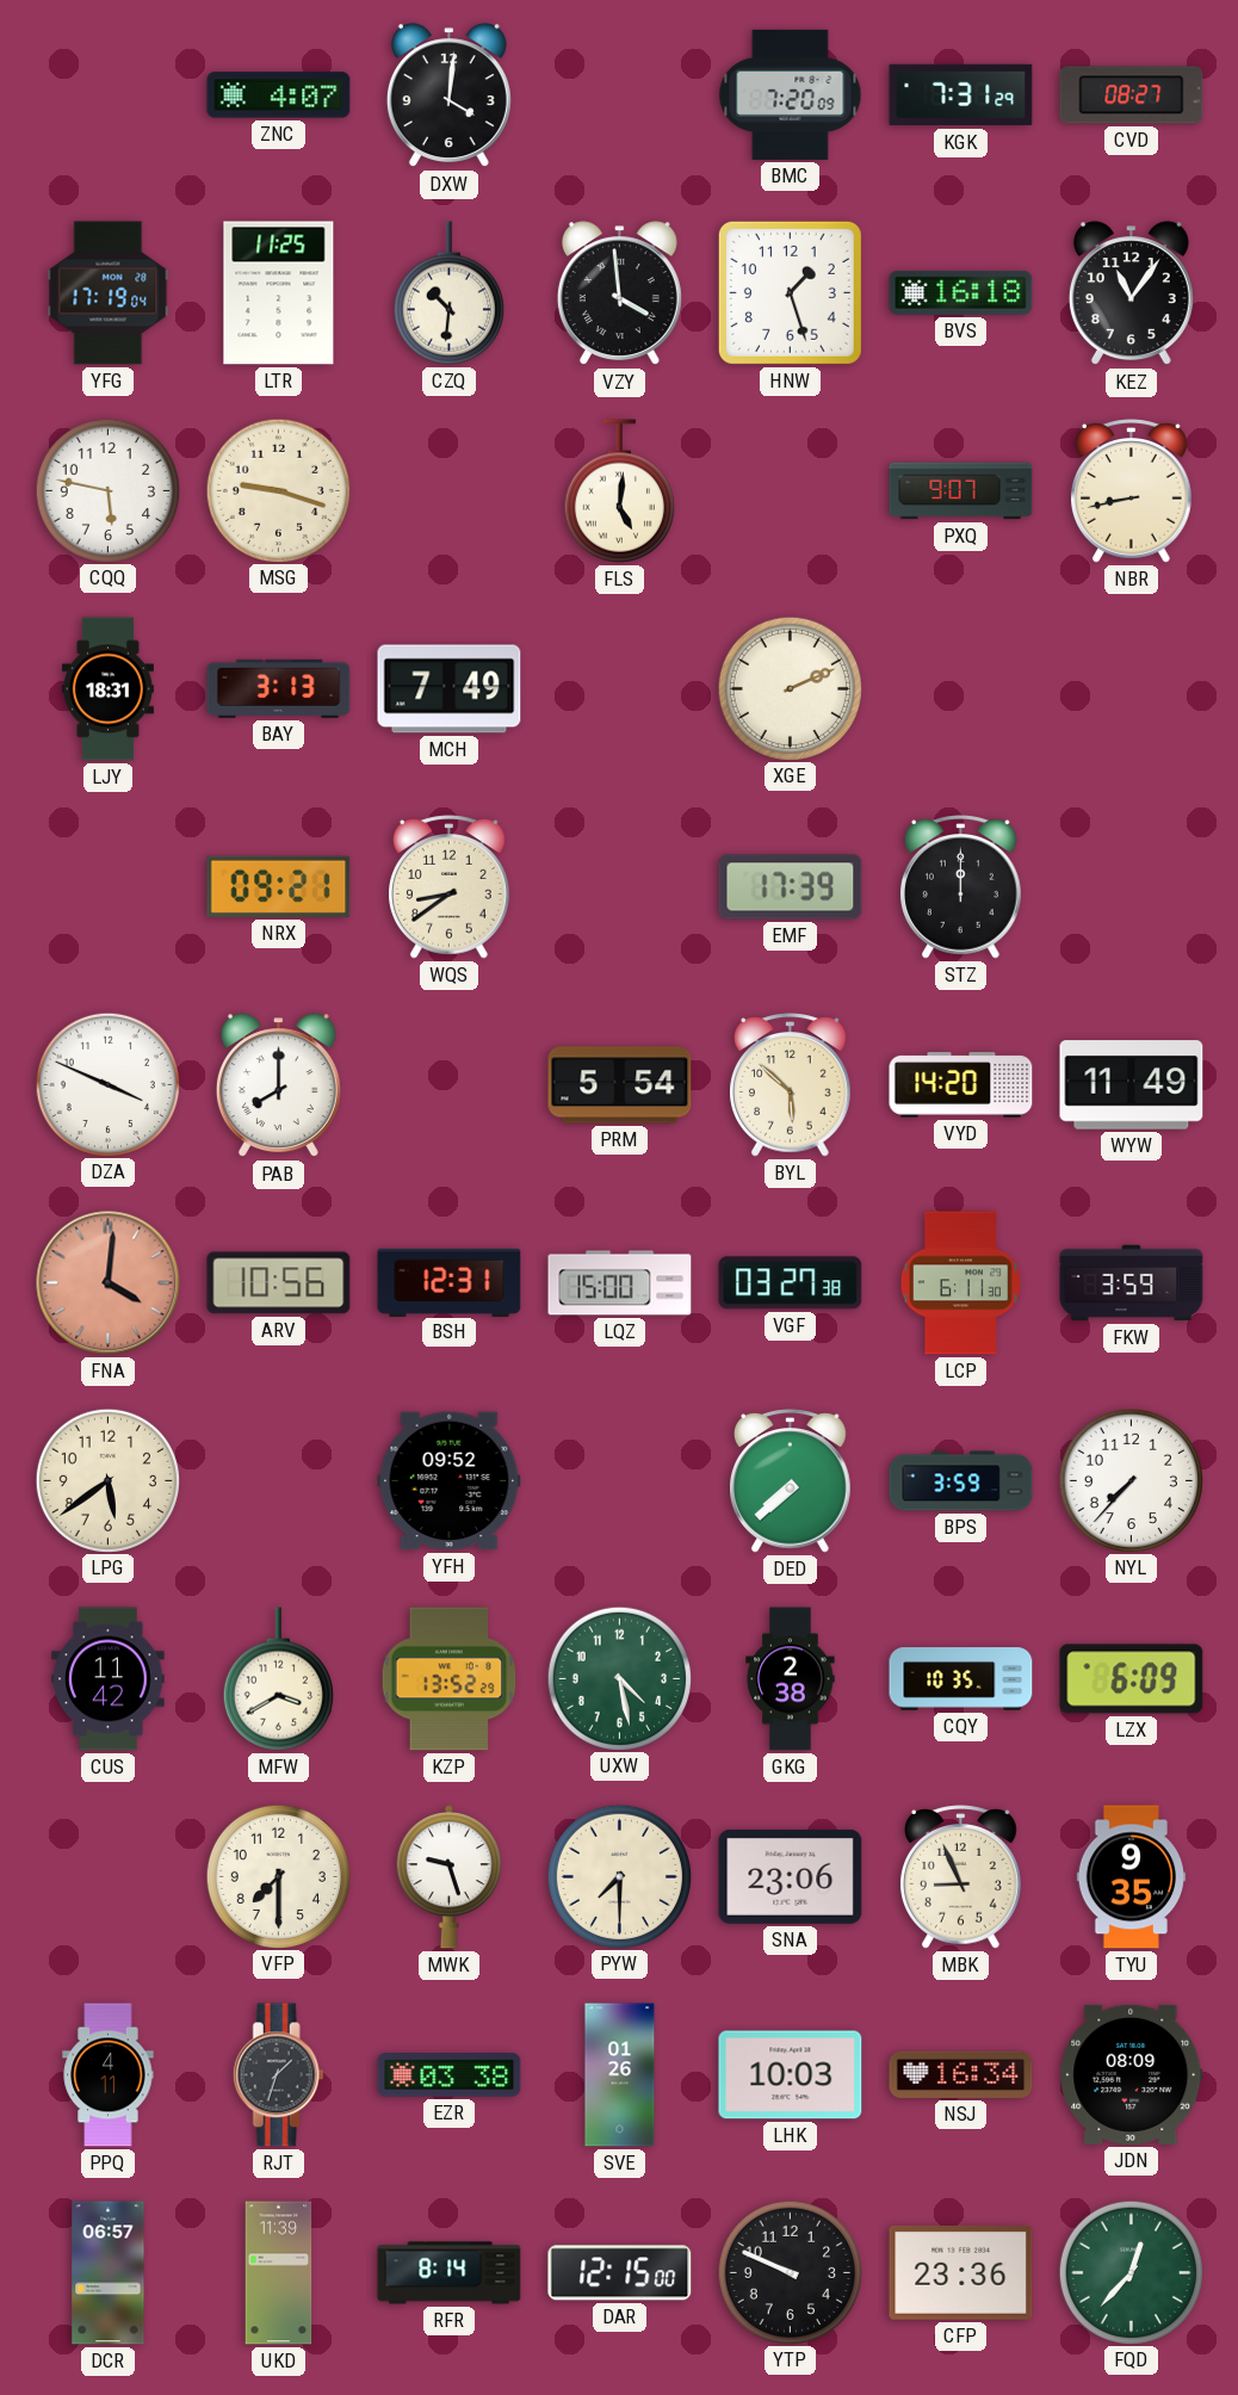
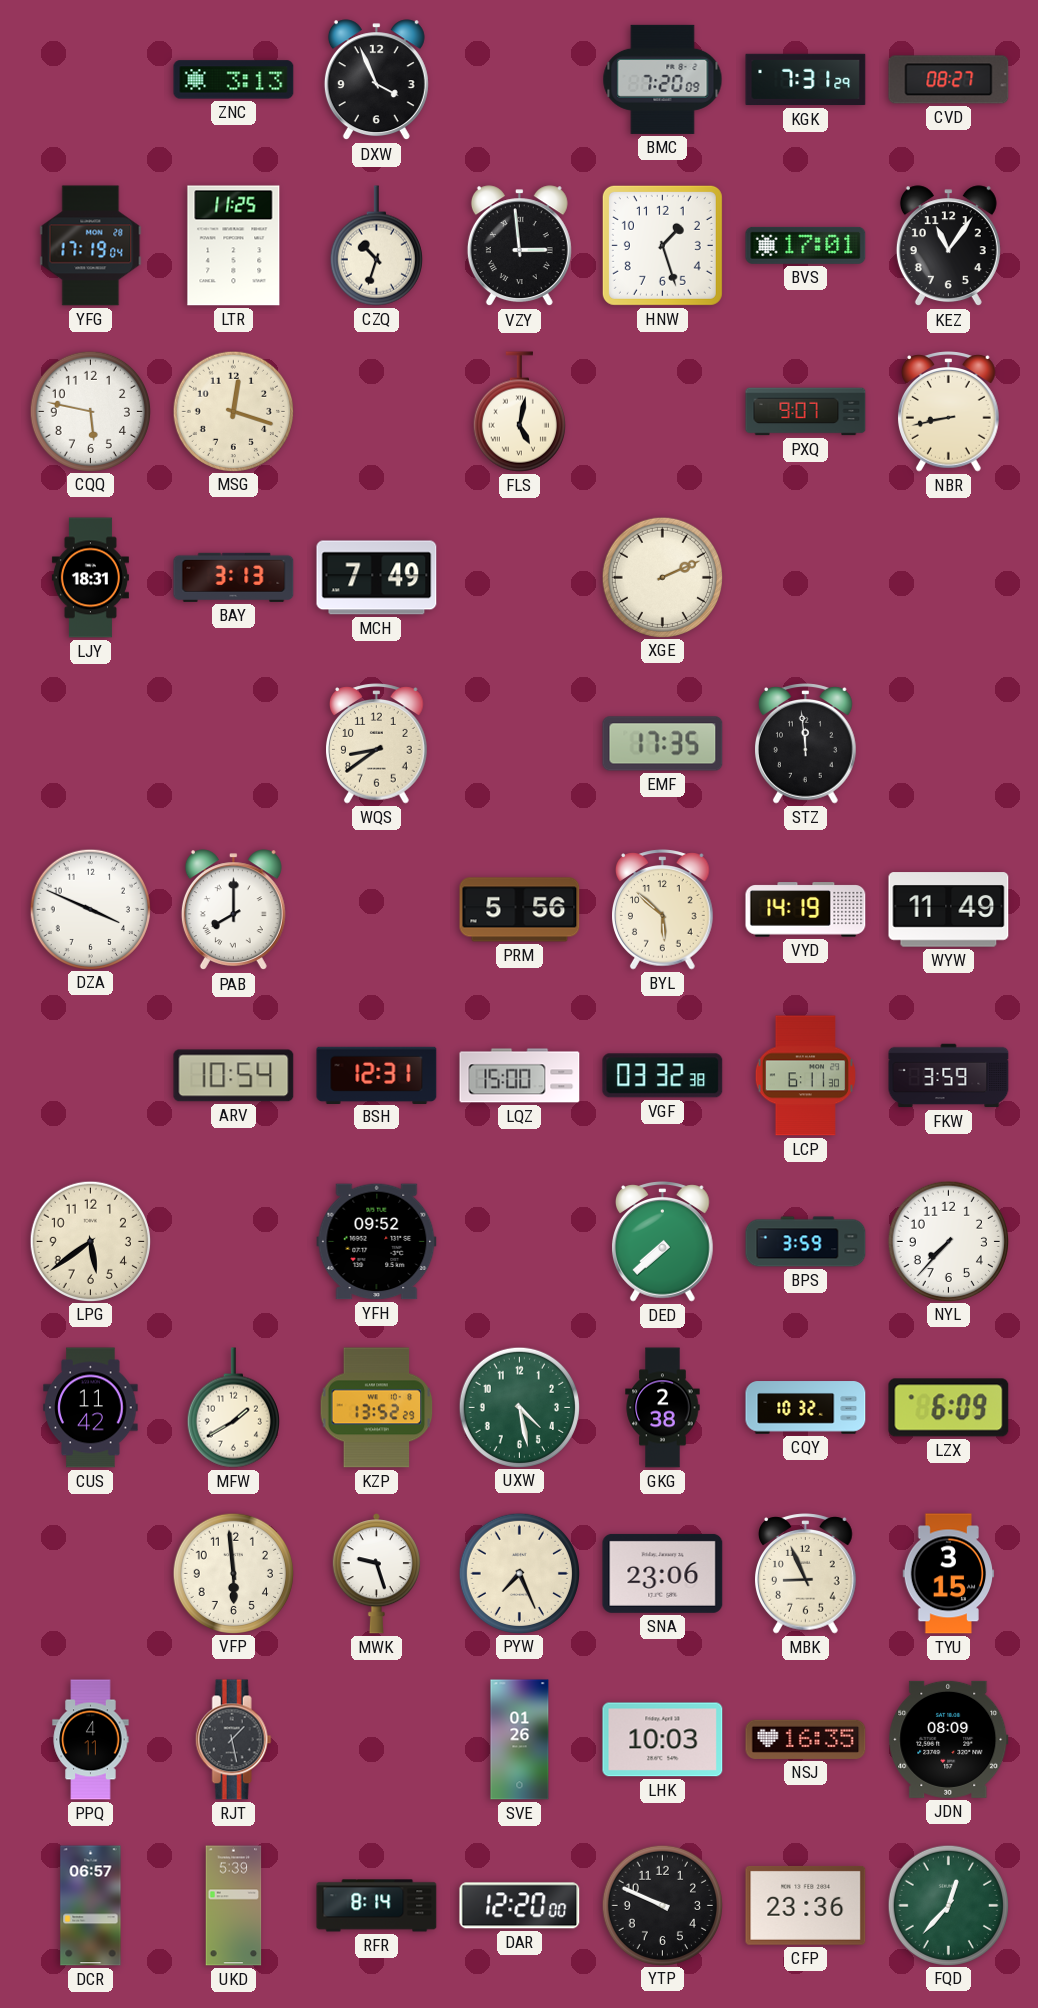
ZNC: 4:07 -> 3:13 (234, 80)
DXW: 4:01 -> 3:56 (376, 80)
CZQ: 10:31 -> 10:33 (376, 246)
VZY: 3:59 -> 2:59 (519, 246)
BVS: 16:18 -> 17:01 (806, 245)
MSG: 9:18 -> 12:18 (233, 411)
FLS: 5:01 -> 5:02 (519, 412)
NRX: 09:21 -> none (279, 886)
EMF: 17:39 -> 17:35 (663, 744)
STZ: 12:00 -> 11:59 (806, 744)
PRM: 5:54 -> 5:56 (520, 910)
VYD: 14:20 -> 14:19 (806, 910)
FNA: 4:01 -> none (109, 1283)
ARV: 10:56 -> 10:54 (234, 1076)
VGF: 03:27 -> 03:32 (663, 1076)
MFW: 3:40 -> 1:40 (233, 1408)
CQY: 10:35 -> 10:32 (806, 1408)
VFP: 7:30 -> 5:59 (233, 1573)
PYW: 7:30 -> 7:26 (519, 1573)
TYU: 9:35 -> 3:15 (949, 1574)
RJT: 1:33 -> 1:28 (233, 1740)
EZR: 03:38 -> none (450, 2075)
NSJ: 16:34 -> 16:35 (806, 1739)
UKD: 11:39 -> 5:39 (234, 1906)
DAR: 12:15 -> 12:20 (520, 1906)
